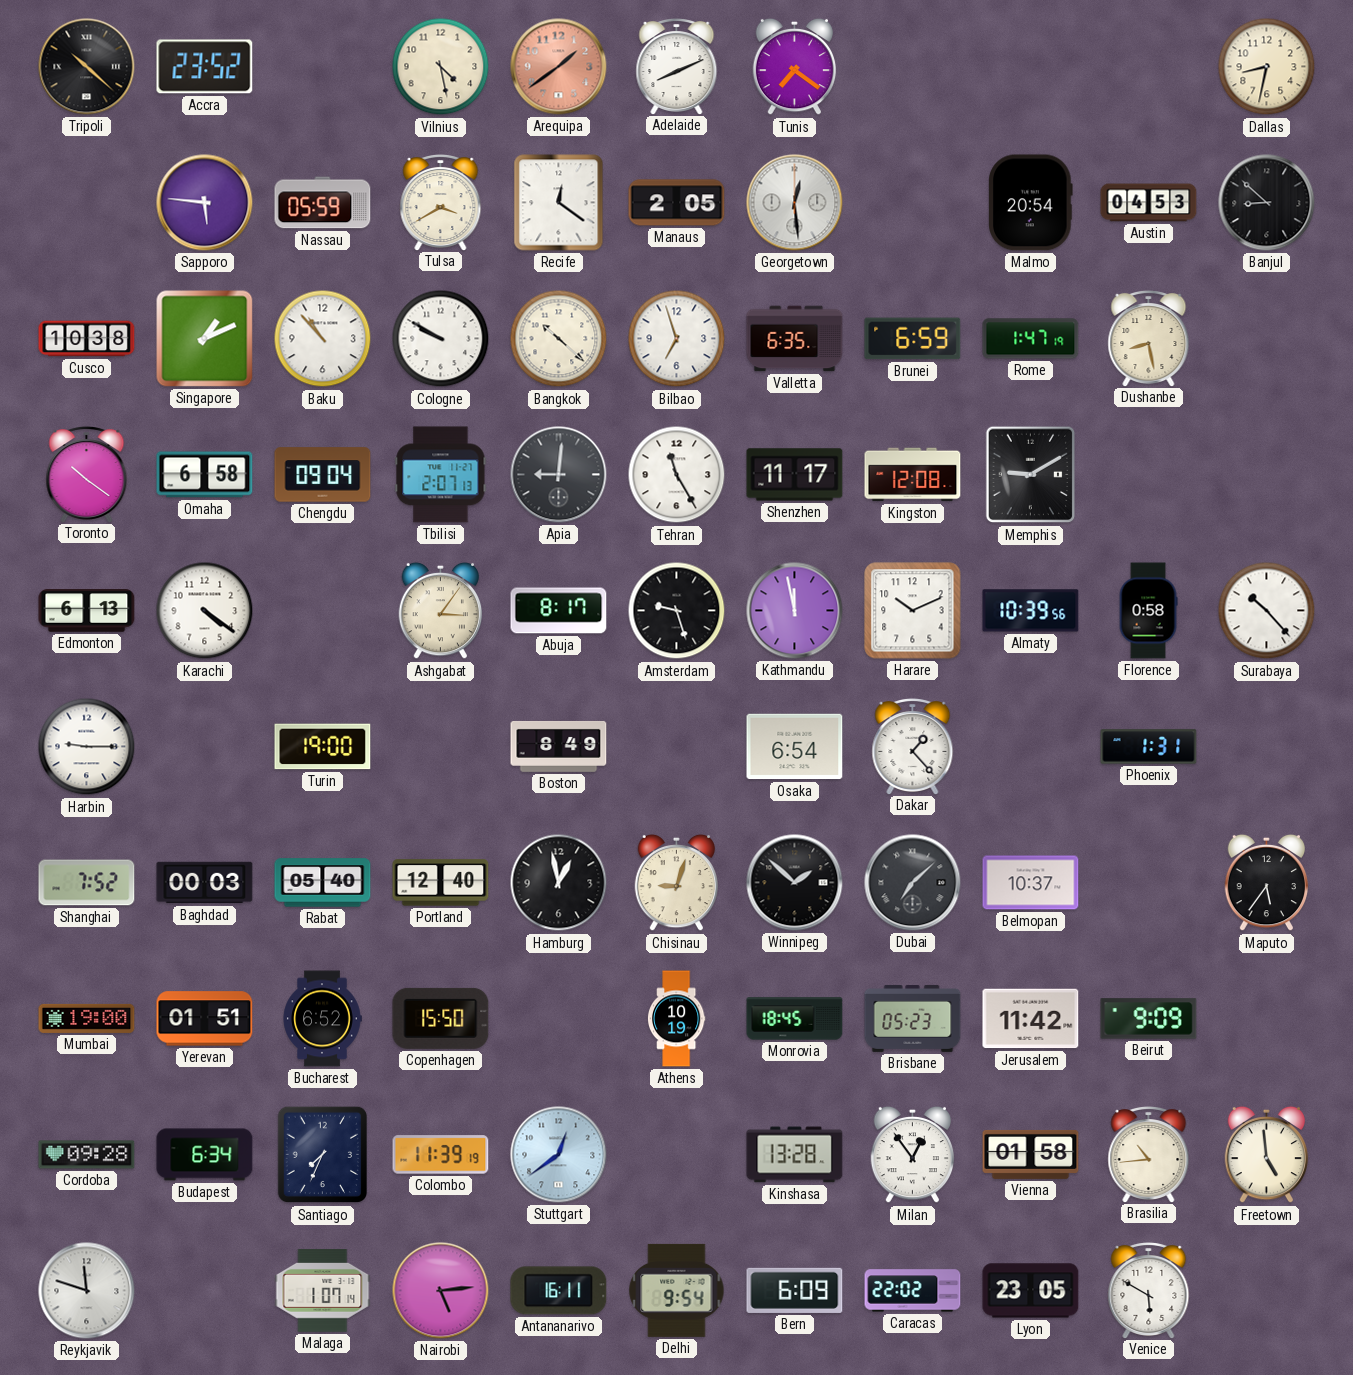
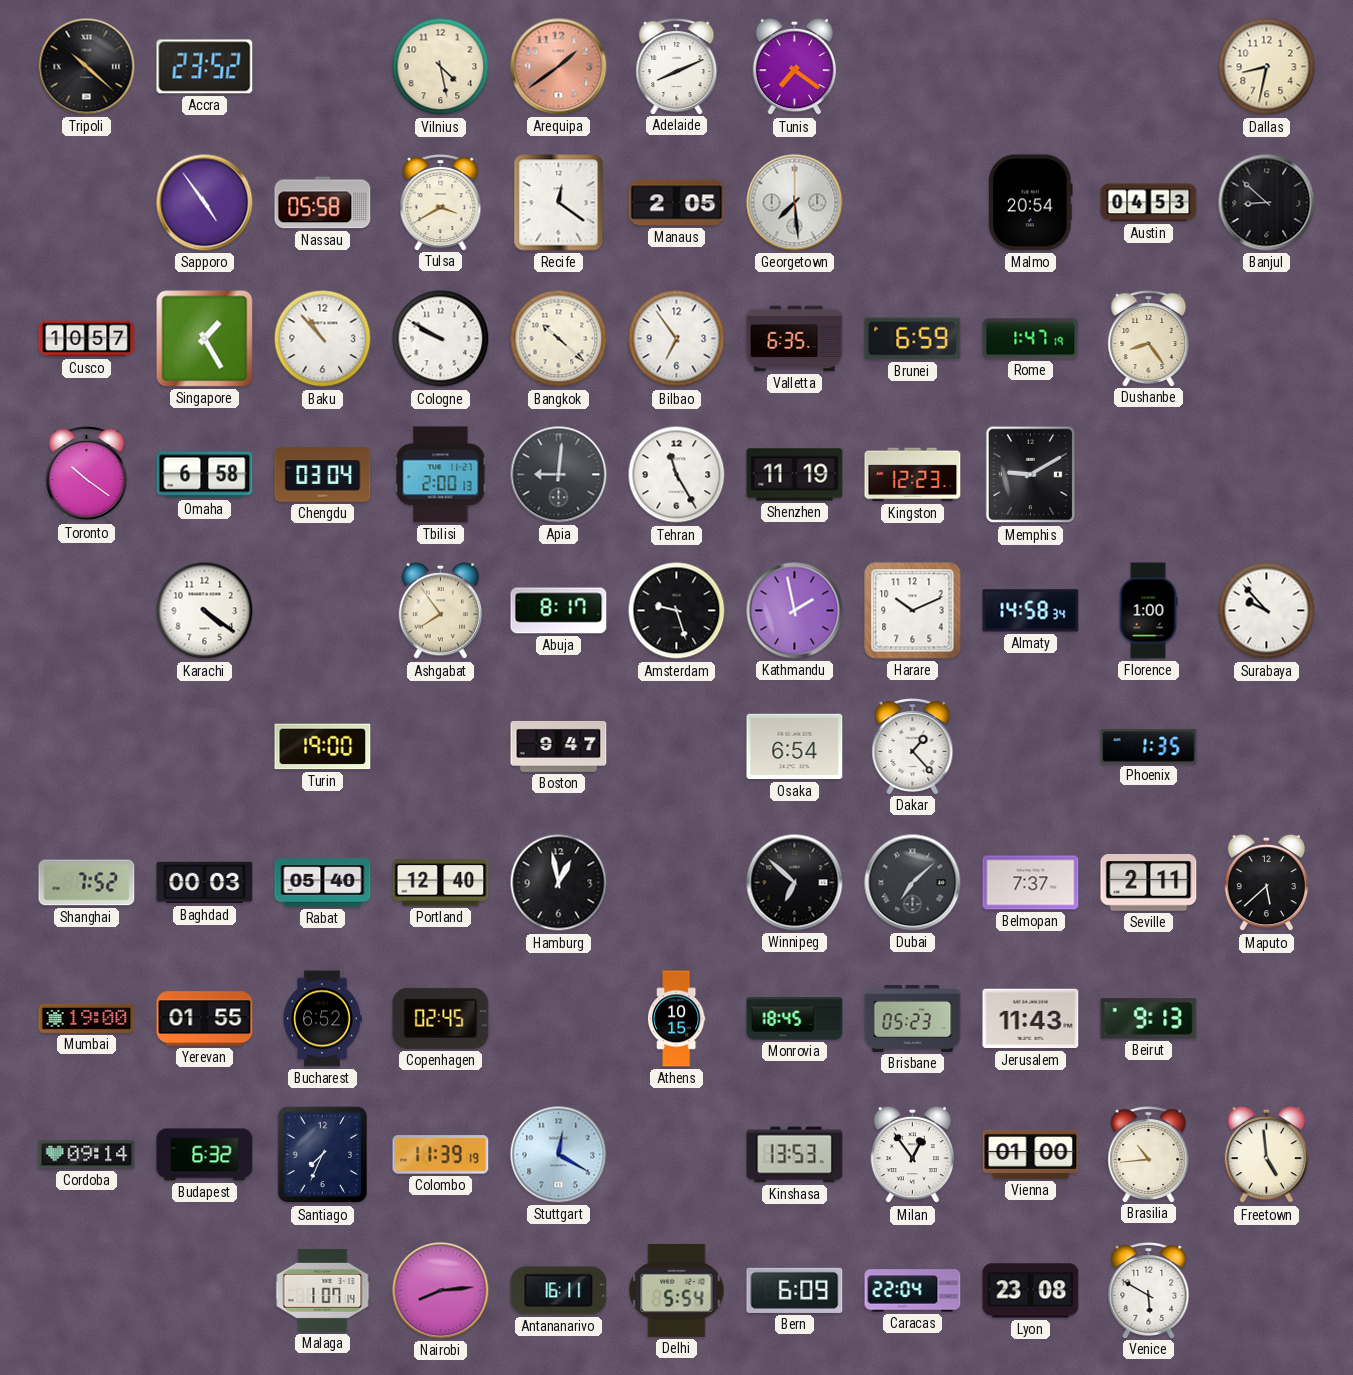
Sapporo: 5:46 -> 4:54 (205, 203)
Nassau: 05:59 -> 05:58 (323, 203)
Georgetown: 12:29 -> 7:29 (795, 203)
Cusco: 10:38 -> 10:57 (87, 339)
Singapore: 1:11 -> 1:25 (205, 339)
Bilbao: 6:57 -> 6:54 (677, 339)
Dushanbe: 8:28 -> 8:24 (1149, 339)
Chengdu: 09:04 -> 03:04 (323, 475)
Tbilisi: 2:07 -> 2:00 (441, 475)
Shenzhen: 11:17 -> 11:19 (795, 475)
Kingston: 12:08 -> 12:23 (913, 475)
Edmonton: 6:13 -> none (87, 611)
Ashgabat: 3:06 -> 7:54 (441, 611)
Kathmandu: 11:58 -> 1:58 (795, 611)
Almaty: 10:39 -> 14:58 (1031, 611)
Florence: 0:58 -> 1:00 (1148, 611)
Surabaya: 10:23 -> 9:53 (1267, 611)
Harbin: 9:15 -> none (87, 747)
Boston: 8:49 -> 9:47 (559, 746)
Phoenix: 1:31 -> 1:35 (1149, 747)
Chisinau: 9:03 -> none (677, 883)
Winnipeg: 1:52 -> 6:52 (795, 883)
Belmopan: 10:37 -> 7:37 (1031, 883)
Seville: none -> 2:11 (1149, 883)
Maputo: 5:36 -> 5:38 (1267, 883)
Yerevan: 01:51 -> 01:55 (205, 1019)
Copenhagen: 15:50 -> 02:45 (441, 1018)
Athens: 10:19 -> 10:15 (676, 1019)
Jerusalem: 11:42 -> 11:43 (1031, 1019)
Beirut: 9:09 -> 9:13 (1149, 1019)
Cordoba: 09:28 -> 09:14 (87, 1155)
Budapest: 6:34 -> 6:32 (205, 1155)
Stuttgart: 12:39 -> 12:20 (559, 1155)
Kinshasa: 13:28 -> 13:53 (795, 1155)
Vienna: 01:58 -> 01:00 (1031, 1154)
Reykjavik: 11:48 -> none (87, 1291)
Nairobi: 5:14 -> 8:14 (441, 1291)
Delhi: 9:54 -> 5:54 (677, 1290)
Caracas: 22:02 -> 22:04 (913, 1291)
Lyon: 23:05 -> 23:08 (1031, 1291)
